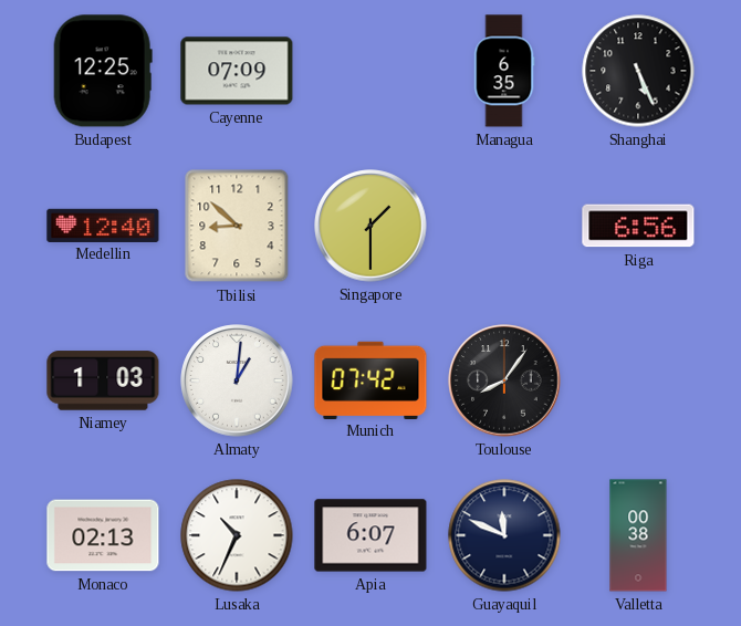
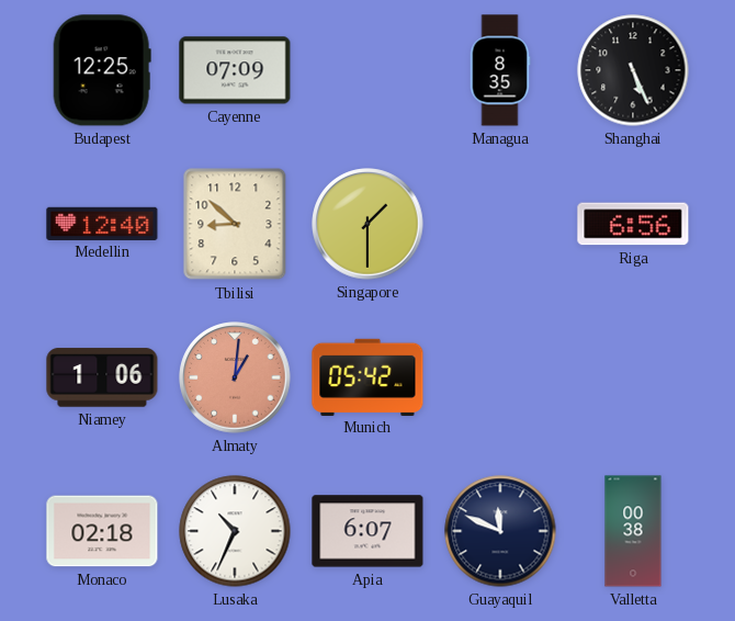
Managua: 6:35 -> 8:35 (500, 70)
Niamey: 1:03 -> 1:06 (102, 377)
Almaty dial: white -> salmon (235, 377)
Munich: 07:42 -> 05:42 (367, 376)
Toulouse: 8:06 -> none (504, 380)
Monaco: 02:13 -> 02:18 (102, 531)
